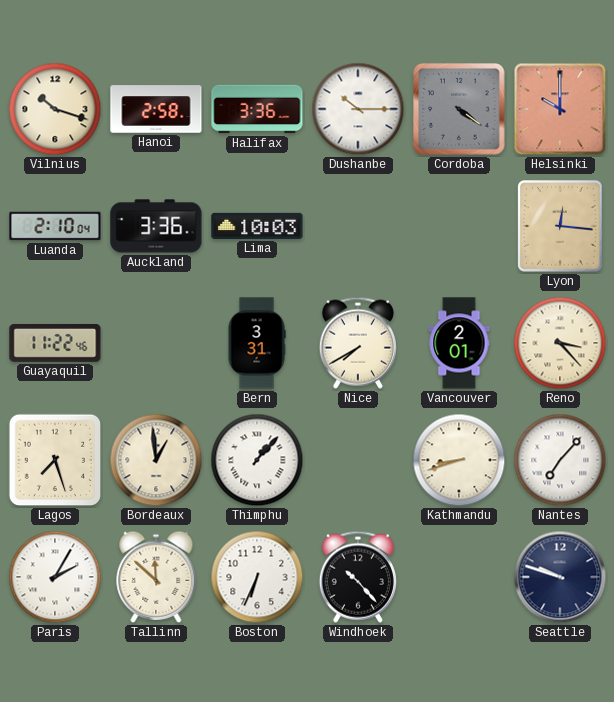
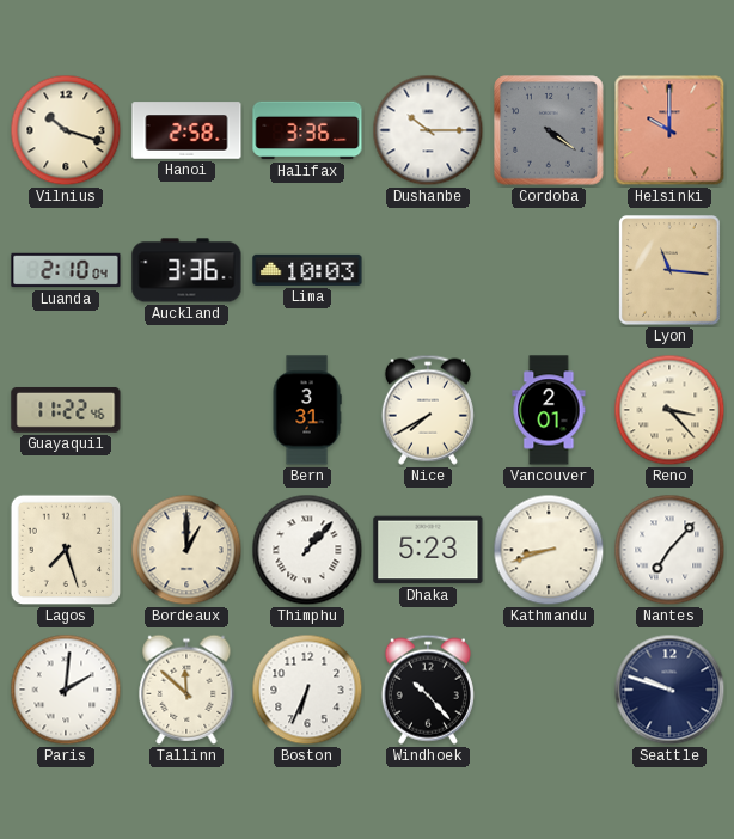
Lyon: 12:16 -> 11:16 (669, 270)
Bordeaux: 12:59 -> 1:00 (186, 550)
Dhaka: none -> 5:23 (428, 550)
Paris: 2:05 -> 2:01 (66, 690)
